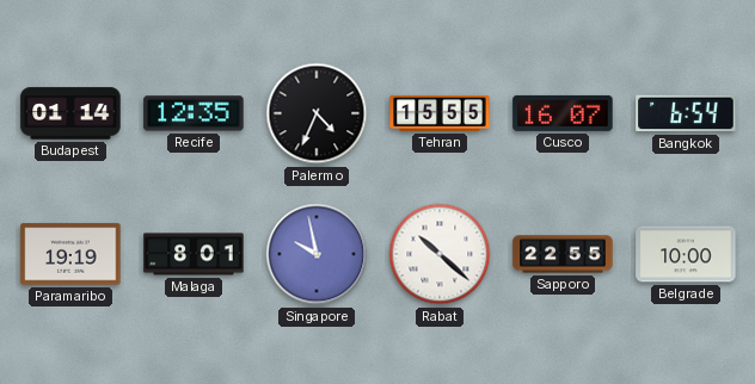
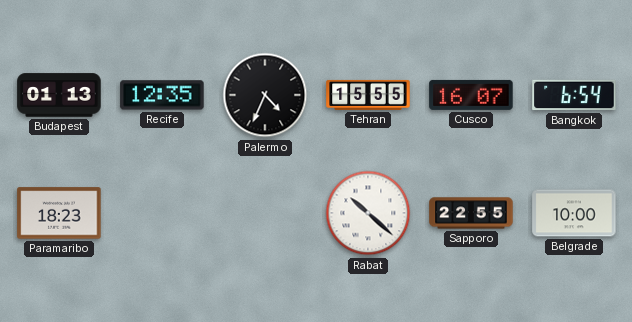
Budapest: 01:14 -> 01:13 (59, 95)
Paramaribo: 19:19 -> 18:23 (59, 213)
Malaga: 8:01 -> none (194, 254)
Singapore: 9:58 -> none (317, 254)
